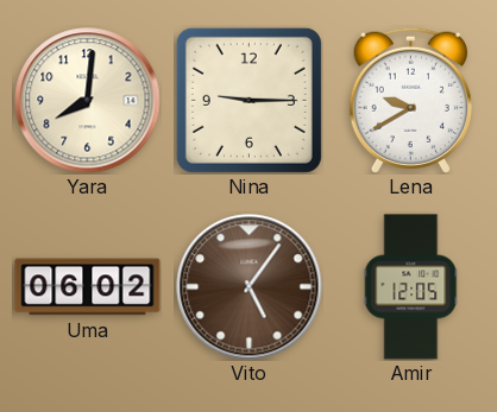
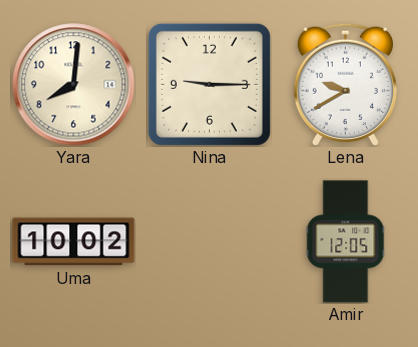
Uma: 06:02 -> 10:02 (74, 242)
Vito: 5:06 -> none (250, 287)
